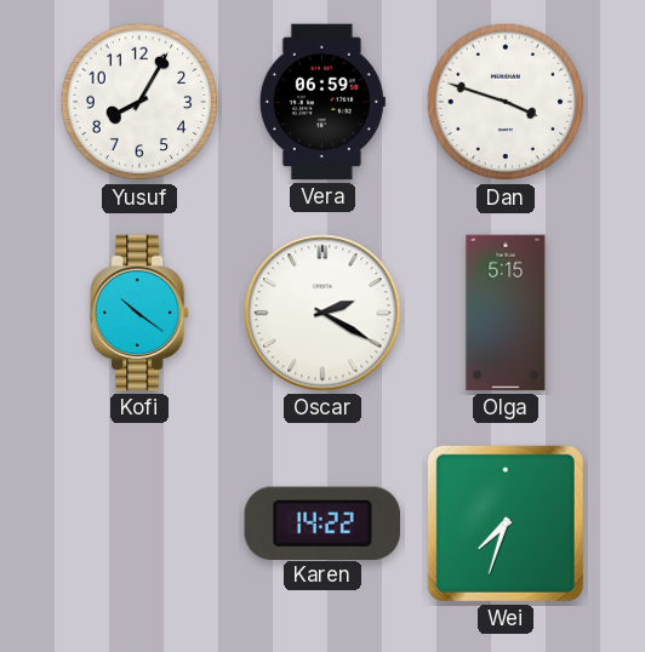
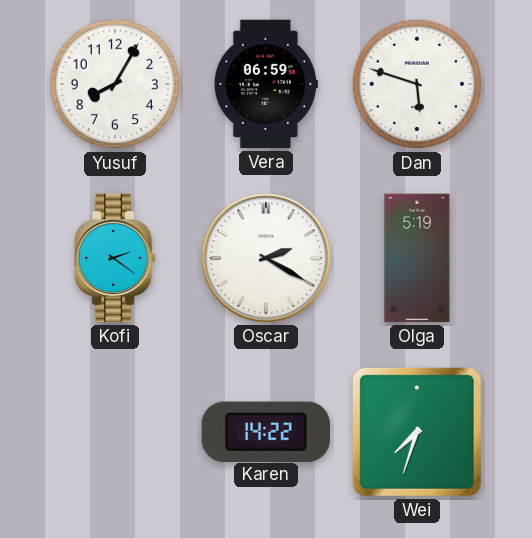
Dan: 3:48 -> 5:48 (417, 84)
Kofi: 10:21 -> 2:21 (116, 258)
Olga: 5:15 -> 5:19 (417, 258)
